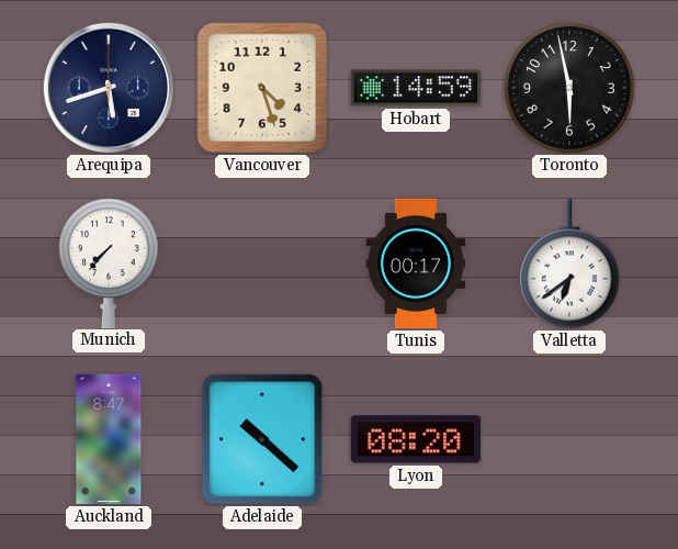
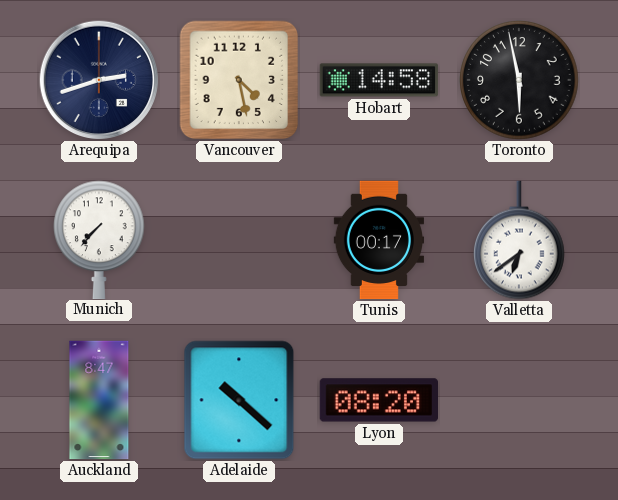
Arequipa: 5:42 -> 2:42 (99, 80)
Vancouver: 4:27 -> 4:28 (239, 80)
Hobart: 14:59 -> 14:58 (379, 80)
